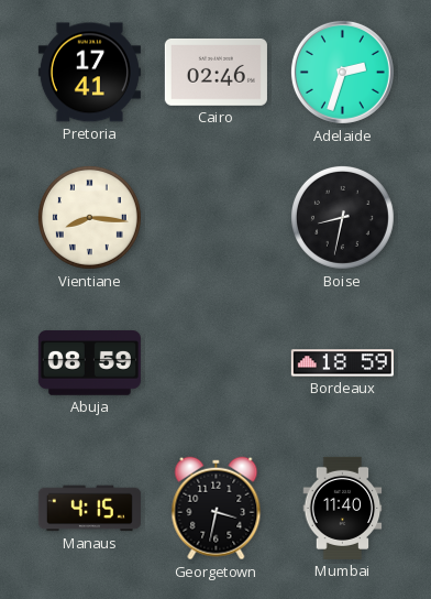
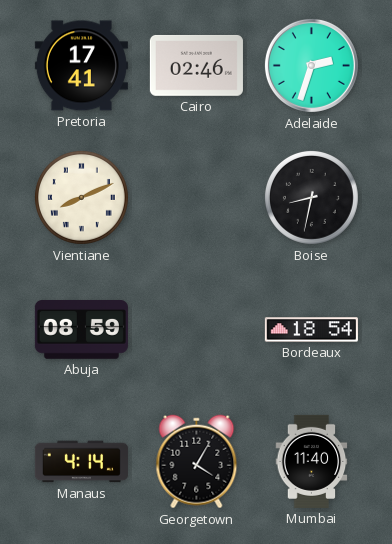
Vientiane: 8:16 -> 8:11 (81, 197)
Bordeaux: 18:59 -> 18:54 (311, 330)
Manaus: 4:15 -> 4:14 (81, 462)
Georgetown: 3:32 -> 4:05 (197, 462)
